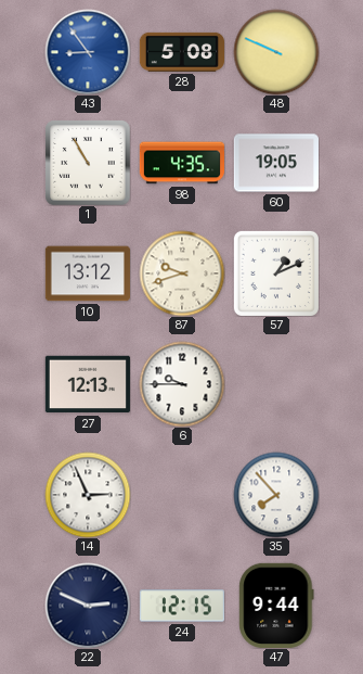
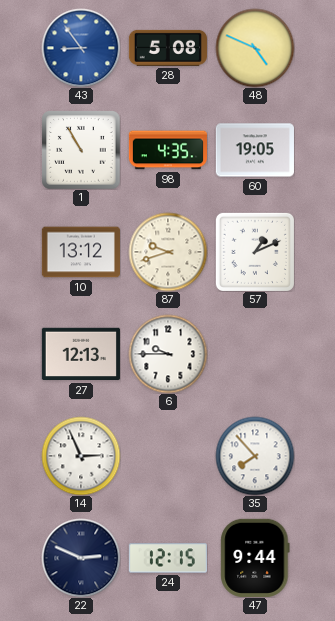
48: 9:49 -> 4:49 (255, 48)
